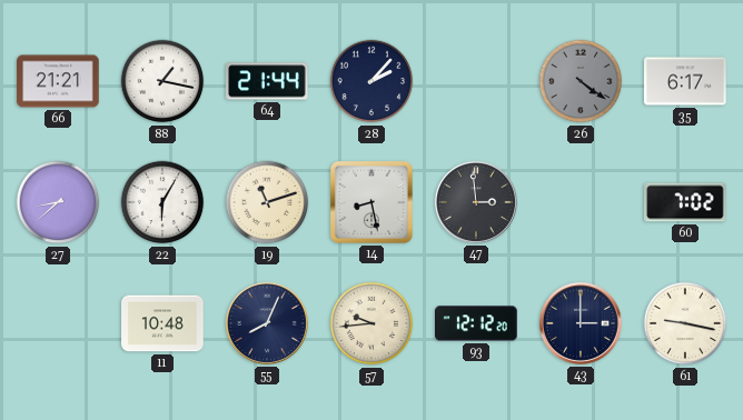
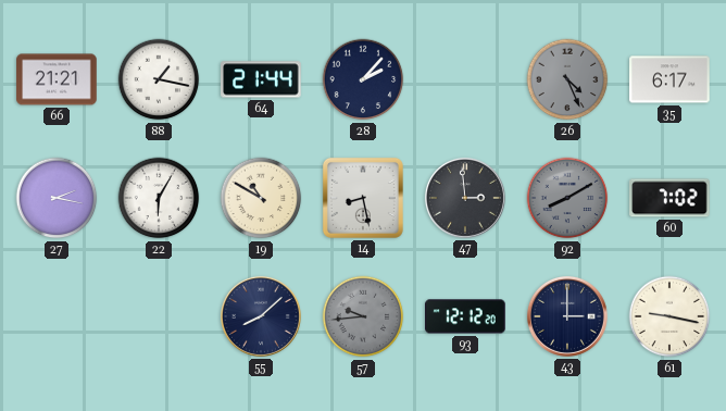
26: 4:21 -> 4:26 (567, 79)
27: 8:38 -> 2:17 (57, 198)
19: 11:12 -> 10:50 (261, 198)
92: none -> 8:10 (567, 198)
11: 10:48 -> none (162, 323)
55: 8:04 -> 8:08 (261, 316)
57 dial: cream -> grey (363, 316)
